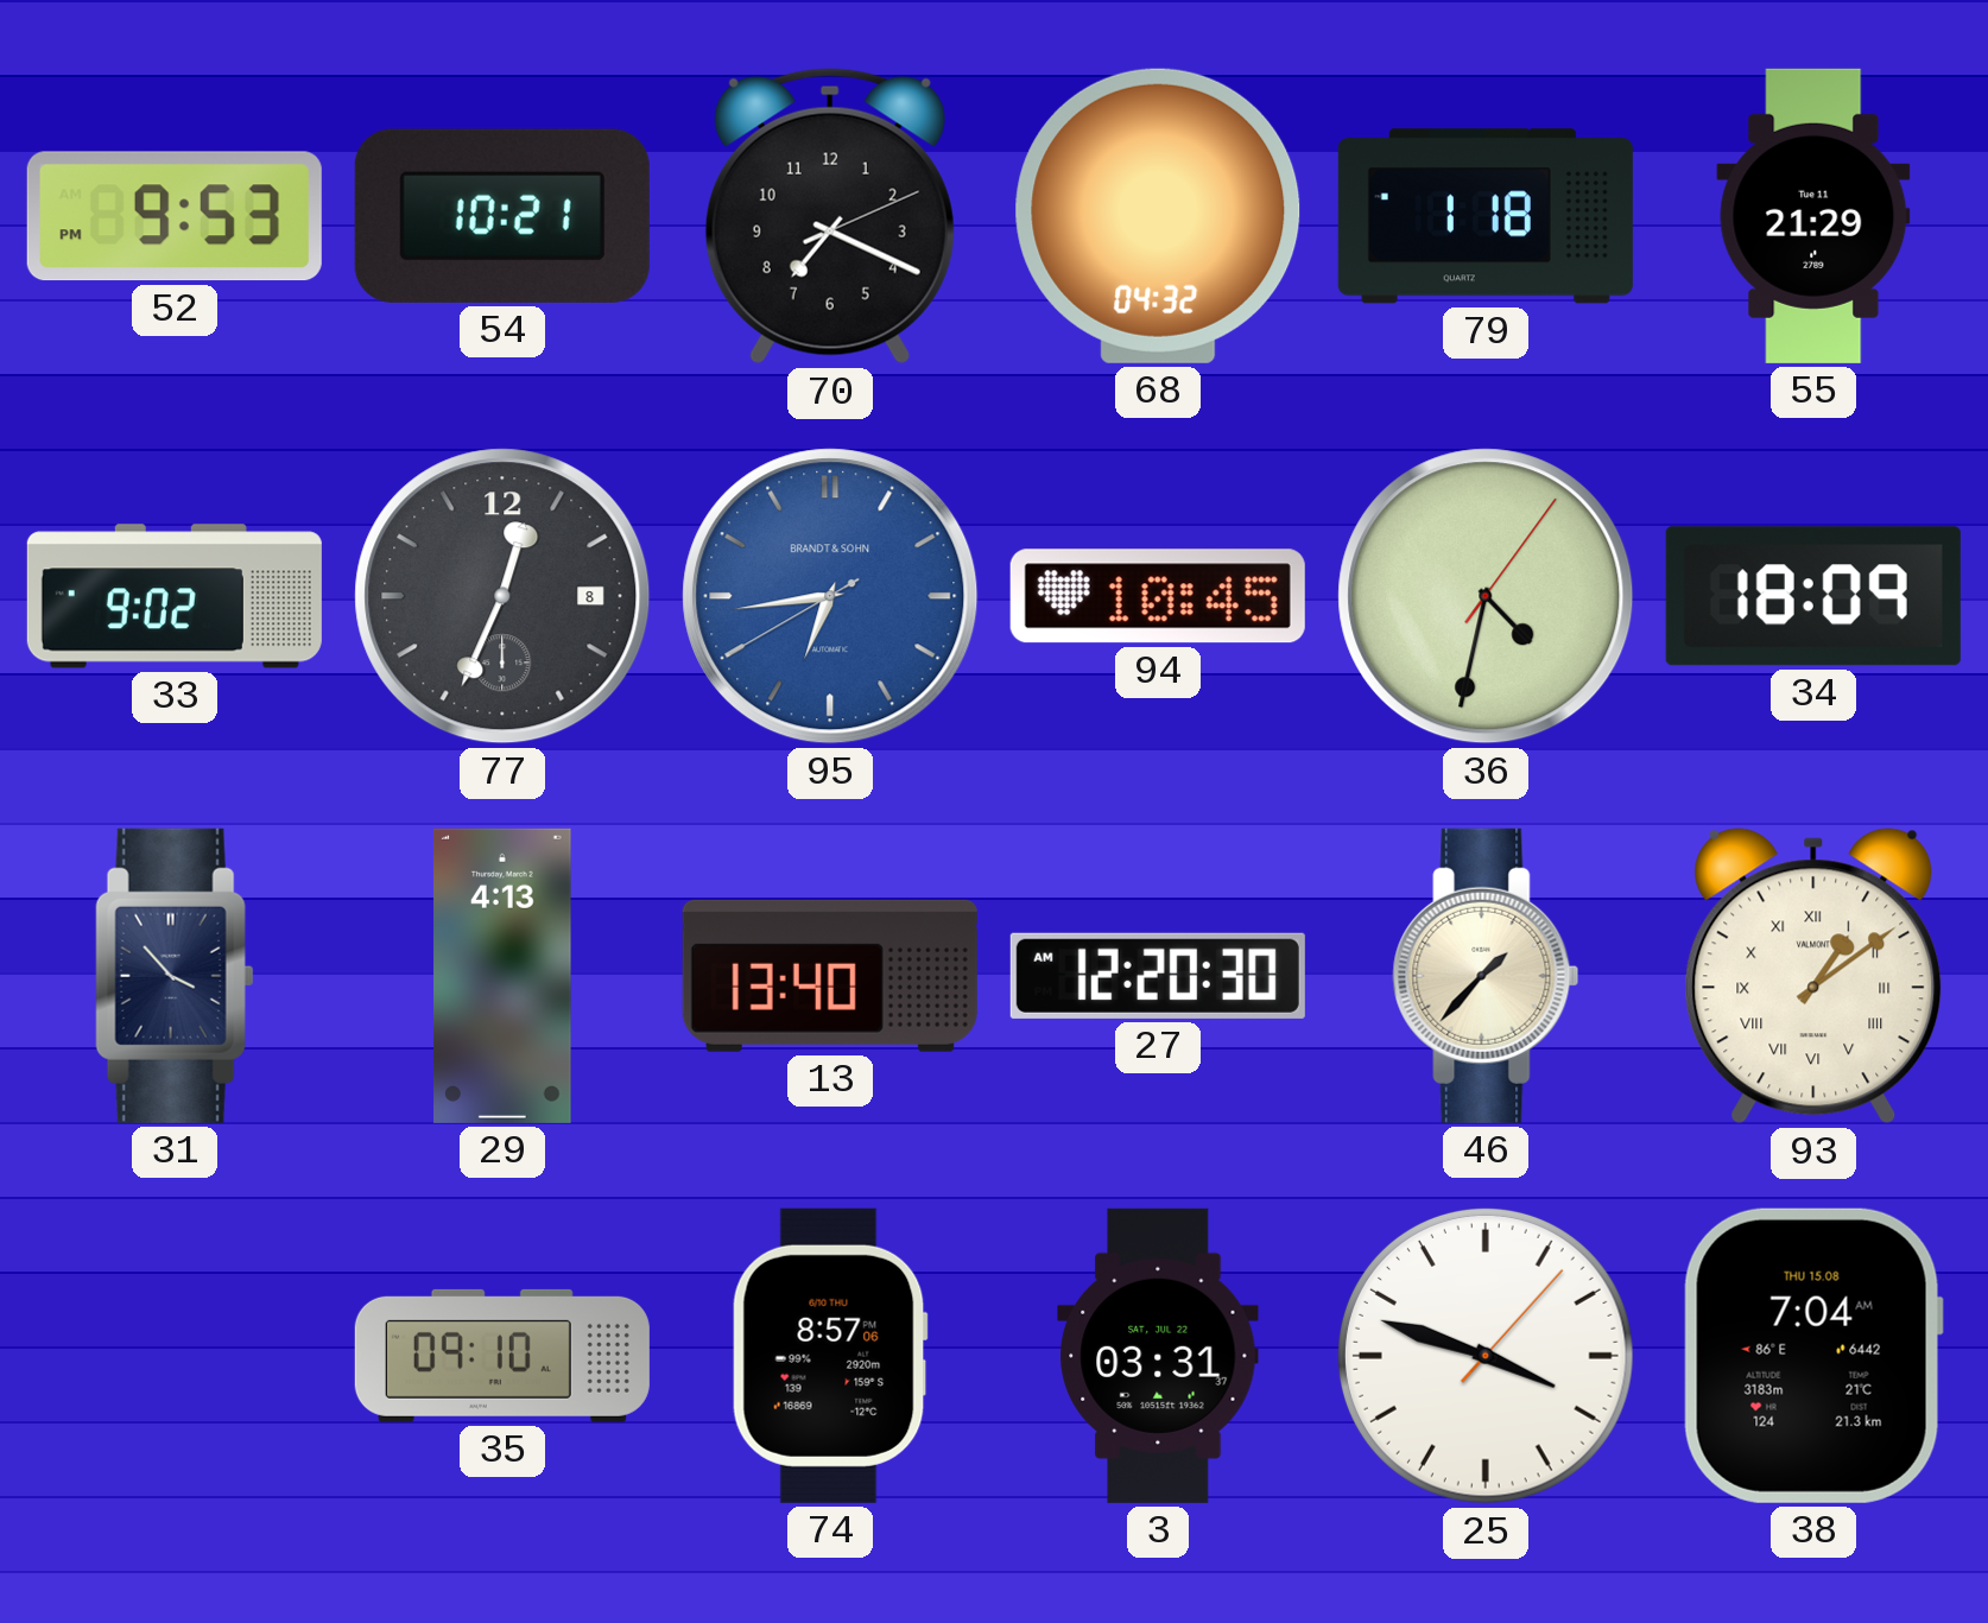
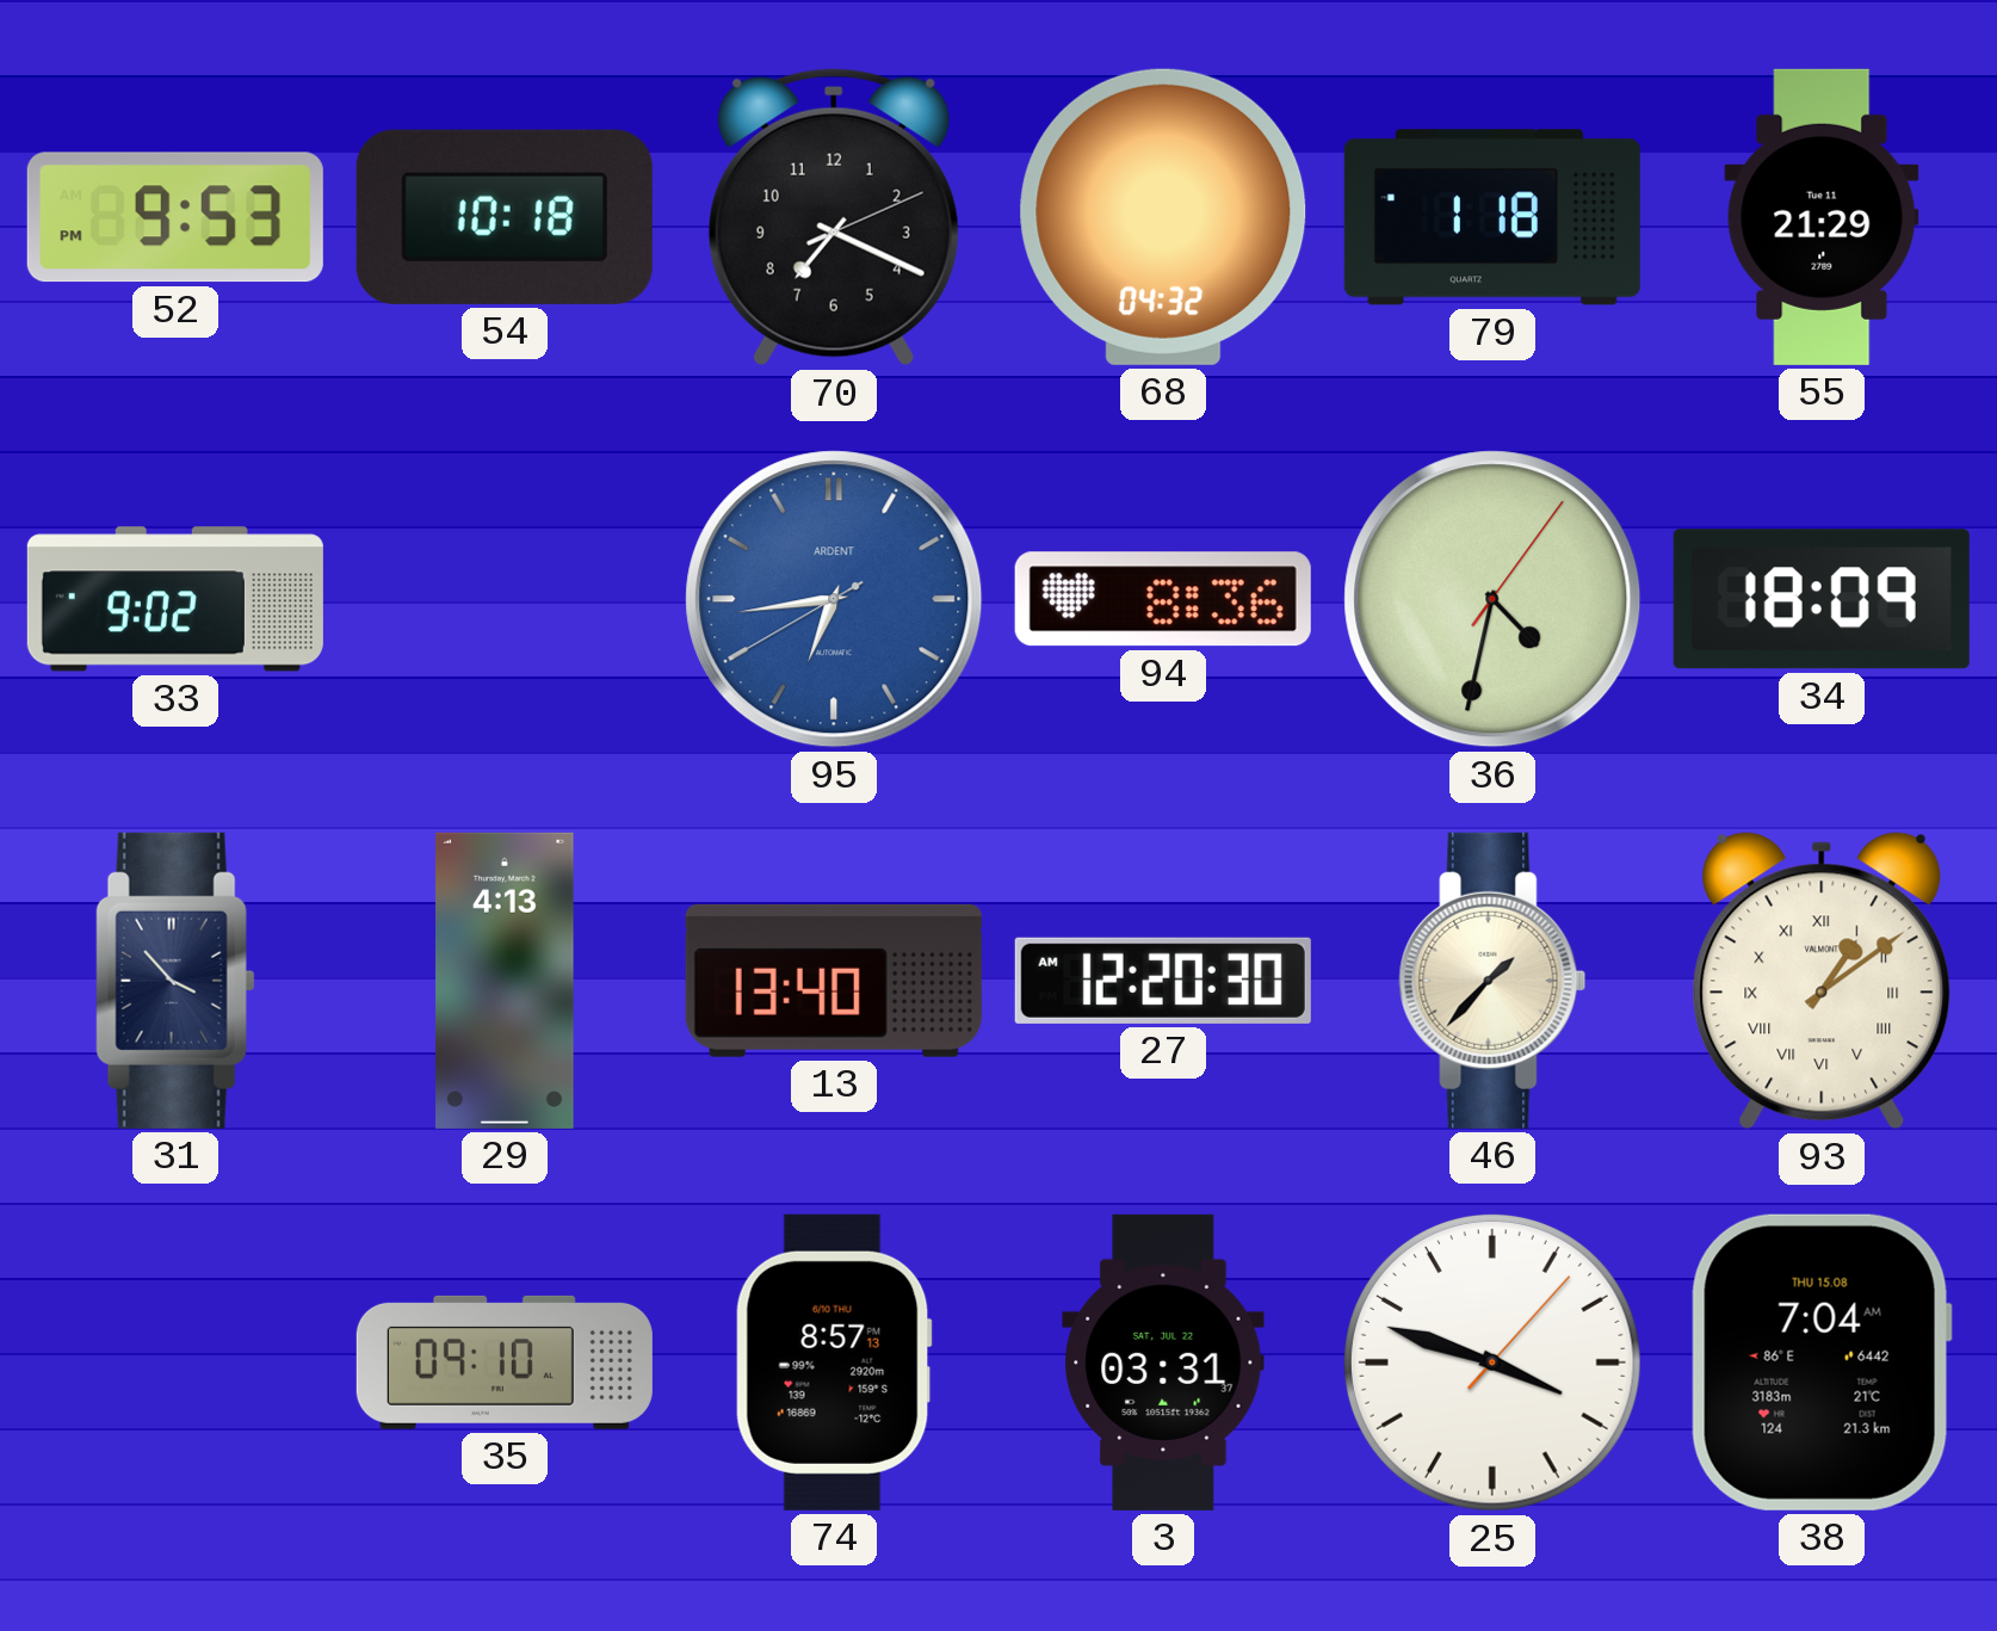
54: 10:21 -> 10:18 (505, 217)
77: 12:34 -> none (502, 596)
95 brand: BRANDT & SOHN -> ARDENT (834, 599)
94: 10:45 -> 8:36 (1163, 599)
74: 8:57:06 -> 8:57:13 (834, 1363)
